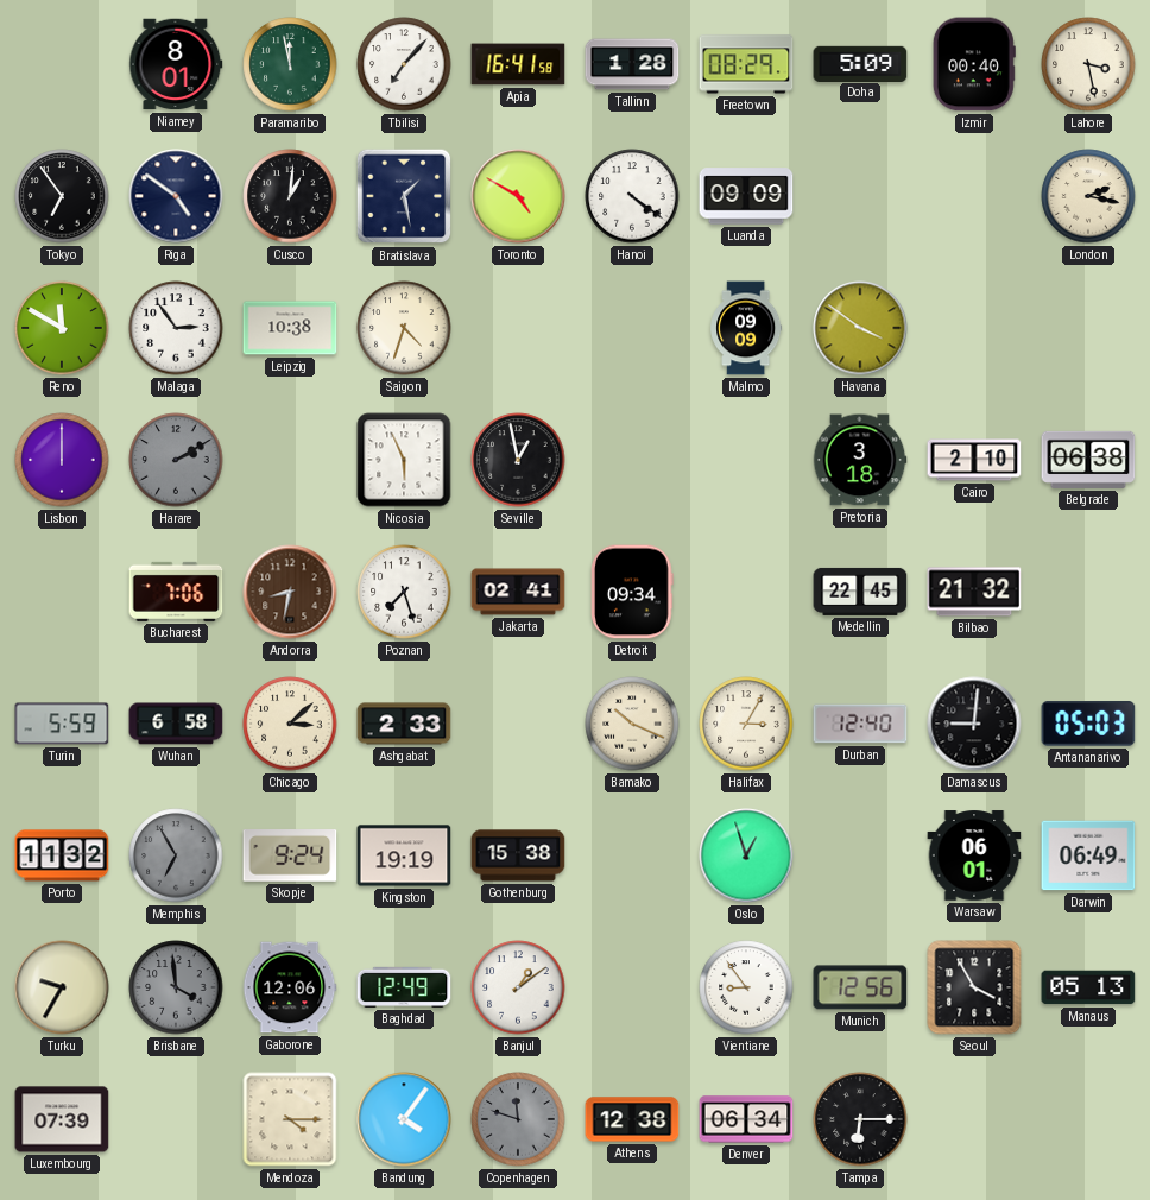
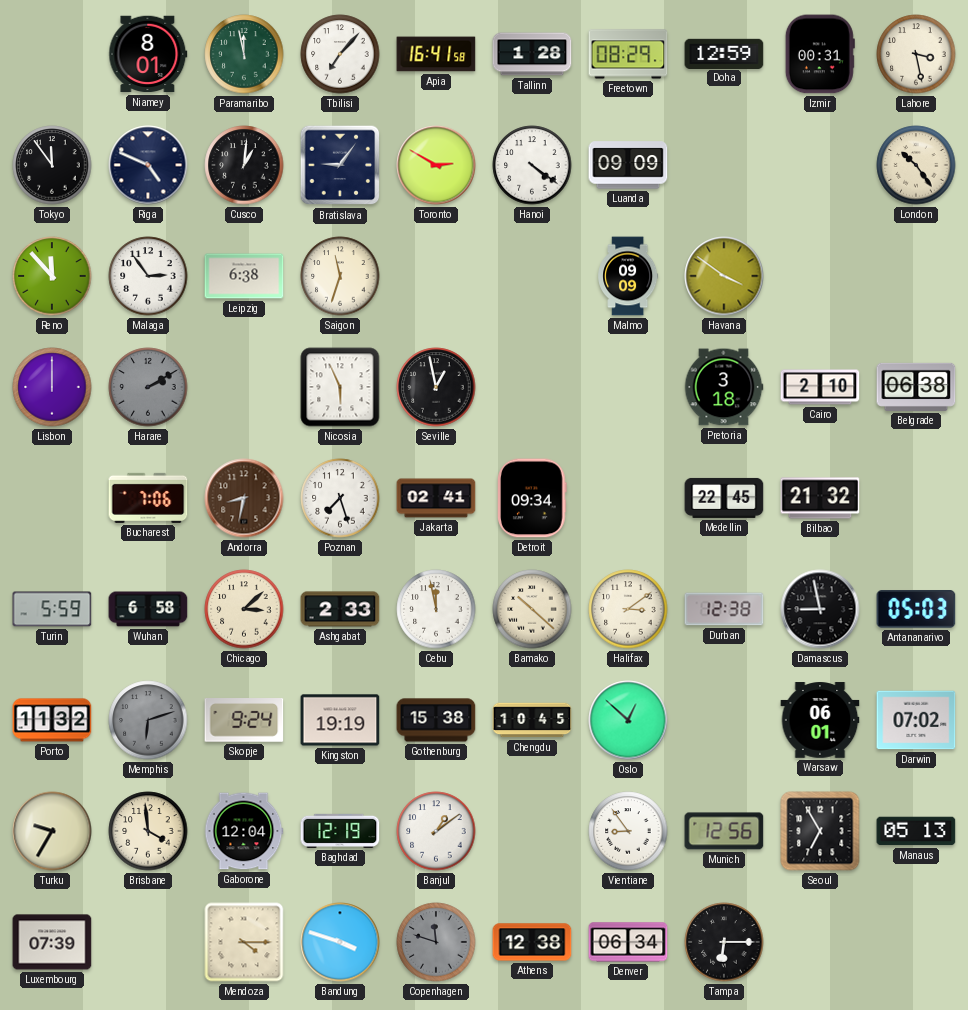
Doha: 5:09 -> 12:59 (724, 53)
Izmir: 00:40 -> 00:31 (820, 54)
Tokyo: 6:54 -> 11:54 (52, 165)
Riga: 4:51 -> 4:49 (148, 165)
Bratislava: 1:28 -> 9:06 (340, 165)
Toronto: 4:50 -> 2:50 (436, 165)
London: 2:17 -> 10:24 (916, 165)
Reno: 11:50 -> 11:53 (52, 276)
Leipzig: 10:38 -> 6:38 (244, 276)
Saigon: 4:33 -> 11:33 (340, 276)
Cebu: none -> 11:58 (436, 609)
Bamako: 10:19 -> 10:22 (532, 609)
Halifax: 3:05 -> 3:09 (628, 609)
Durban: 12:40 -> 12:38 (724, 609)
Damascus: 9:01 -> 8:58 (820, 609)
Memphis: 6:55 -> 6:12 (148, 720)
Chengdu: none -> 10:45 (532, 720)
Oslo: 12:57 -> 12:52 (628, 720)
Darwin: 06:49 -> 07:02 (916, 720)
Brisbane dial: grey -> cream (148, 831)
Gaborone: 12:06 -> 12:04 (244, 831)
Baghdad: 12:49 -> 12:19 (340, 831)
Seoul: 3:55 -> 6:55 (820, 831)
Bandung: 4:06 -> 3:48 (340, 942)
